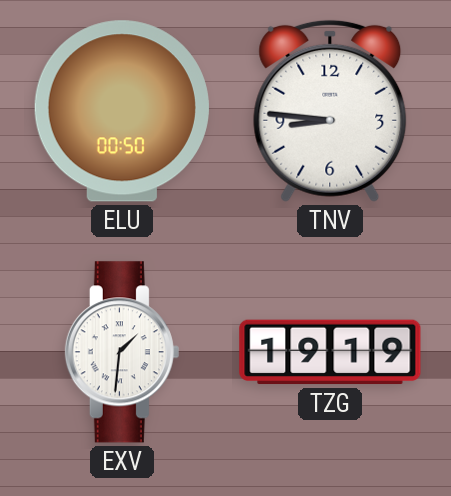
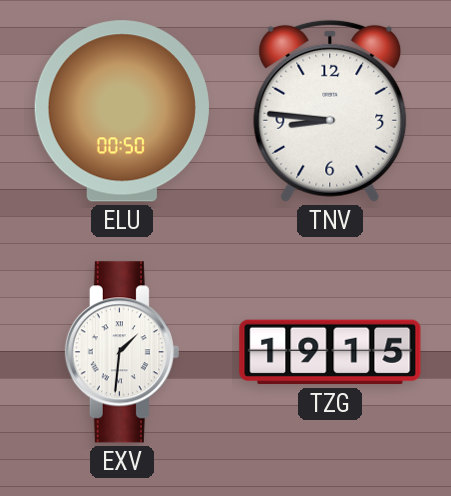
TZG: 19:19 -> 19:15 (330, 352)
